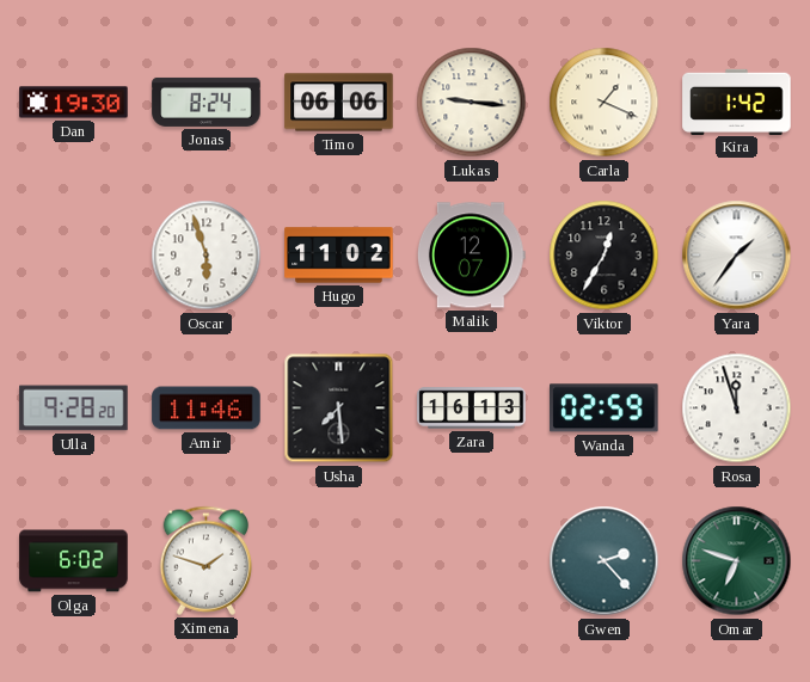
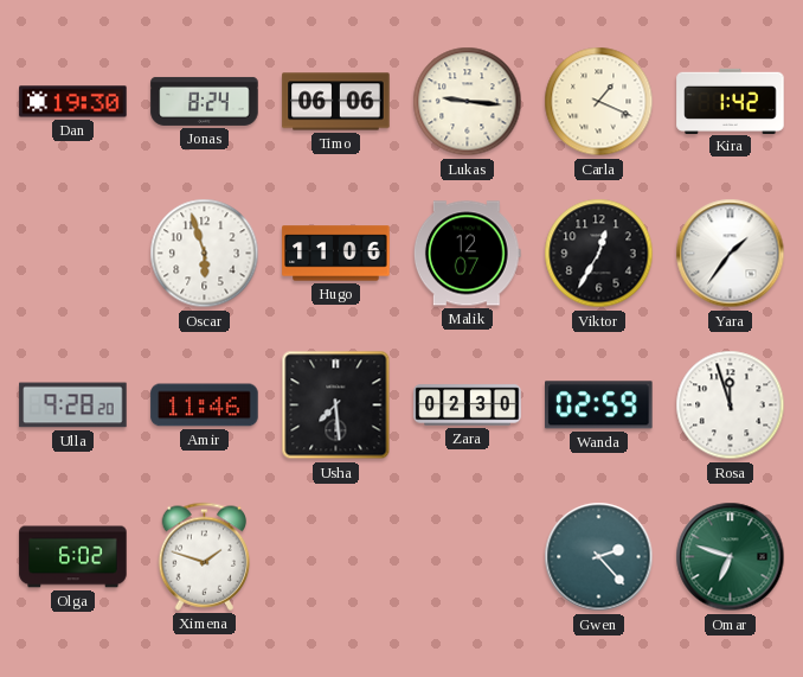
Hugo: 11:02 -> 11:06 (336, 254)
Zara: 16:13 -> 02:30 (468, 405)
